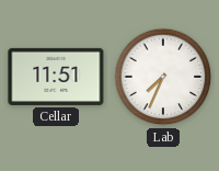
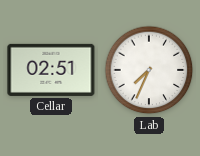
Cellar: 11:51 -> 02:51 (51, 70)
